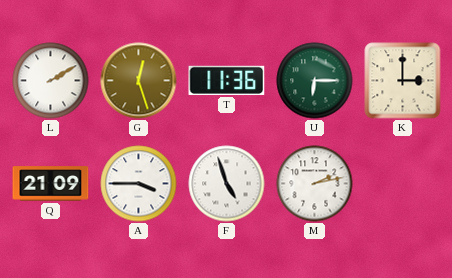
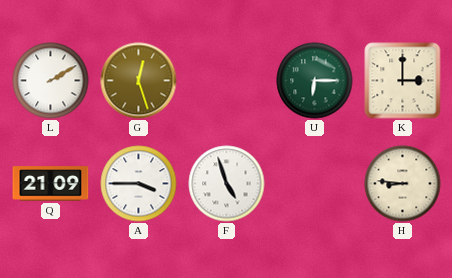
T: 11:36 -> none (227, 80)
M: 2:13 -> none (315, 184)
H: none -> 8:46 (403, 184)
